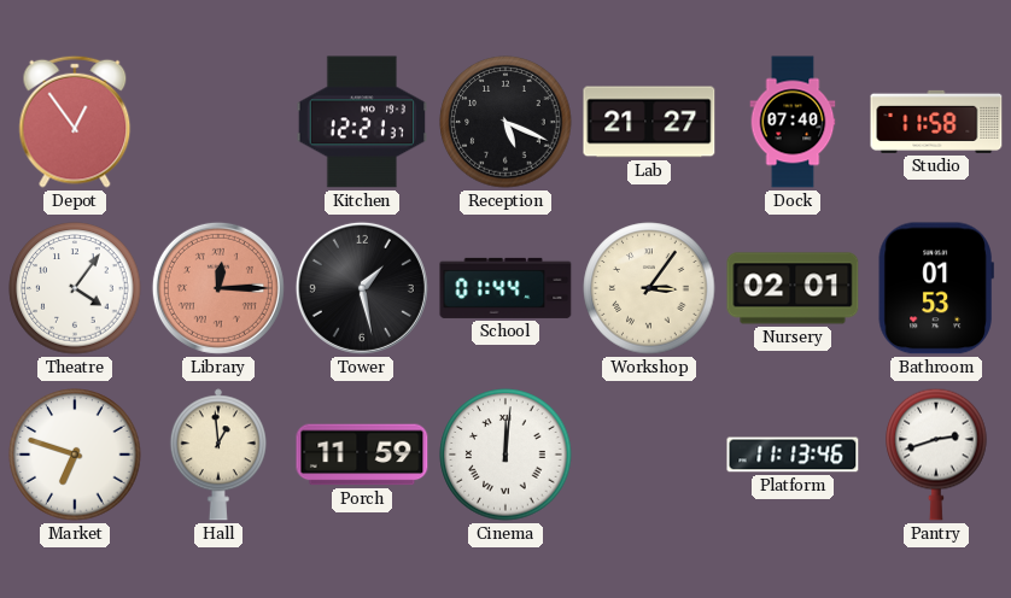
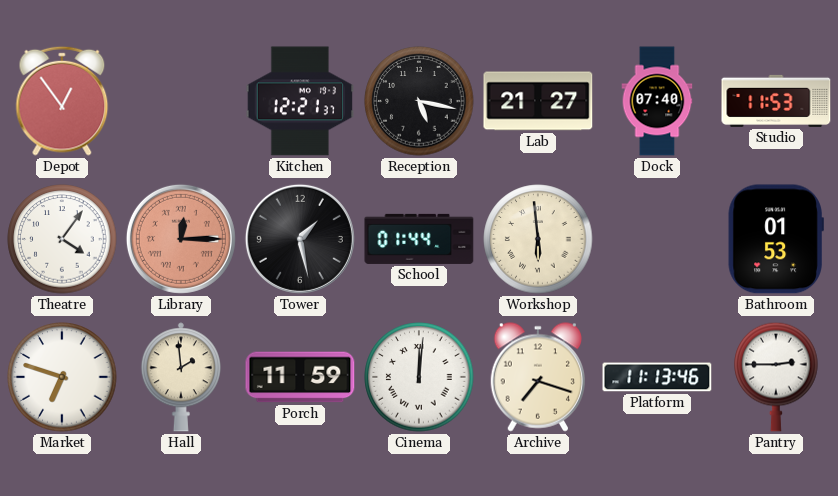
Reception: 5:19 -> 5:17 (419, 101)
Studio: 11:58 -> 11:53 (776, 101)
Workshop: 3:06 -> 5:59 (538, 239)
Nursery: 02:01 -> none (793, 288)
Hall: 12:59 -> 1:59 (181, 377)
Archive: none -> 7:18 (537, 377)
Pantry: 2:42 -> 2:45 (776, 377)
